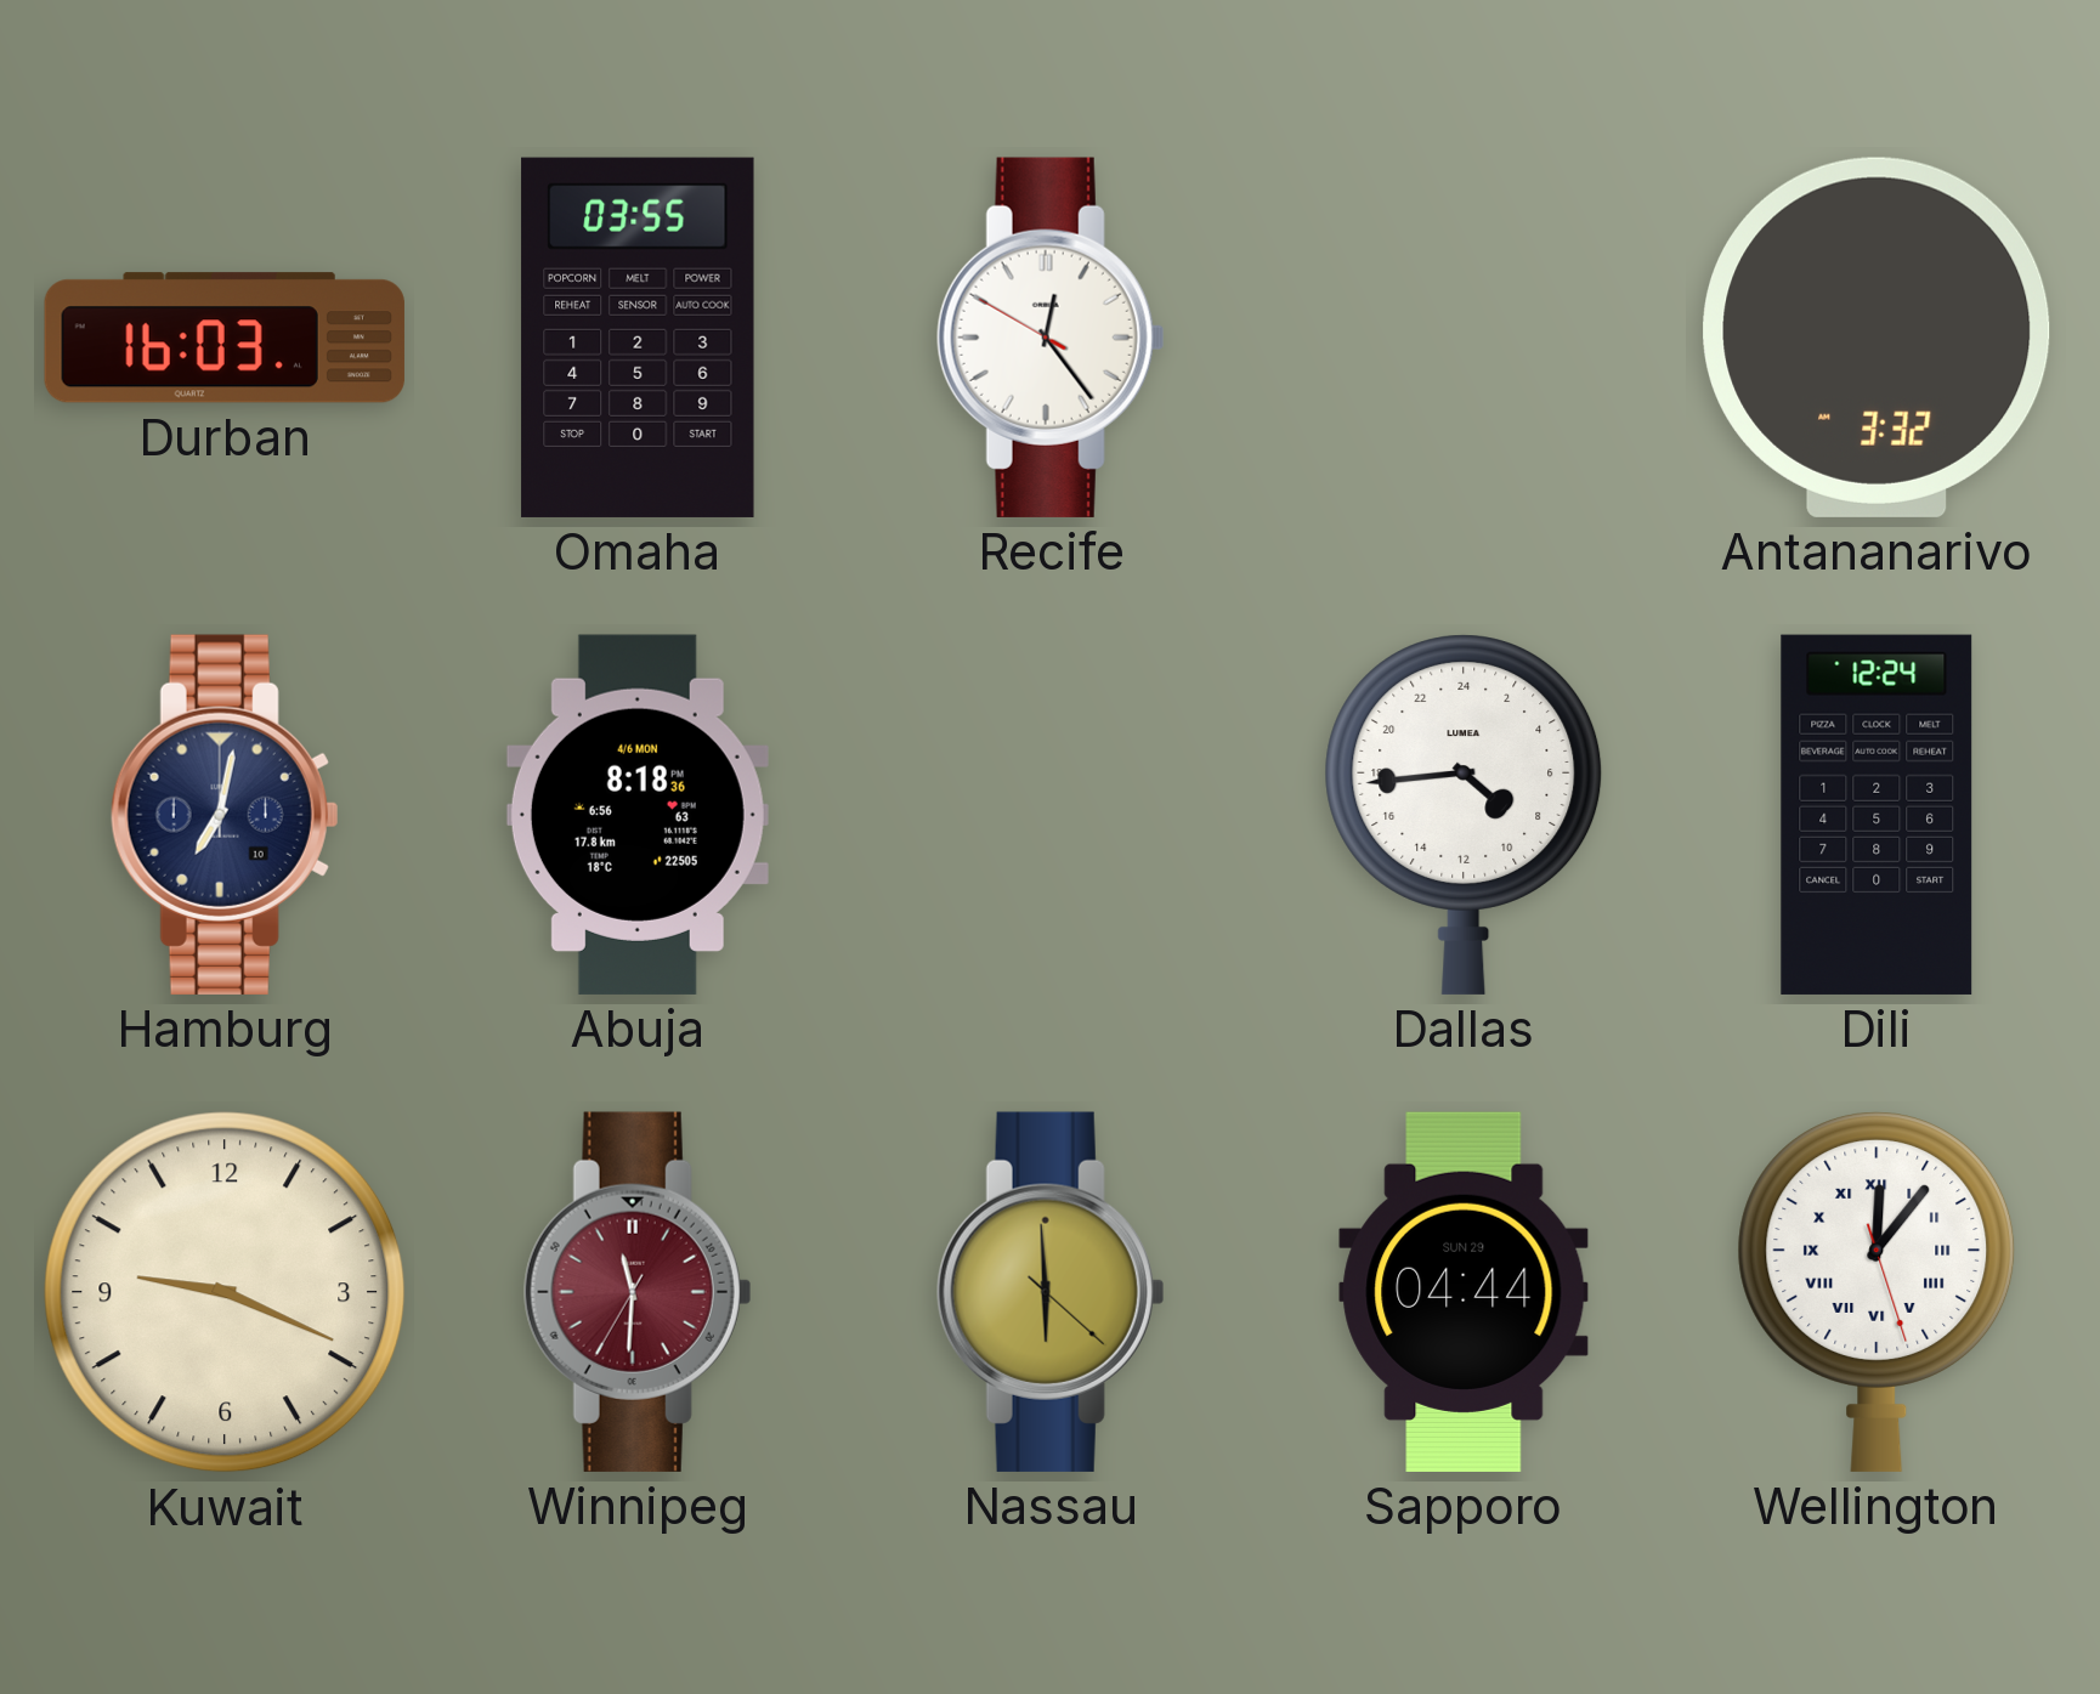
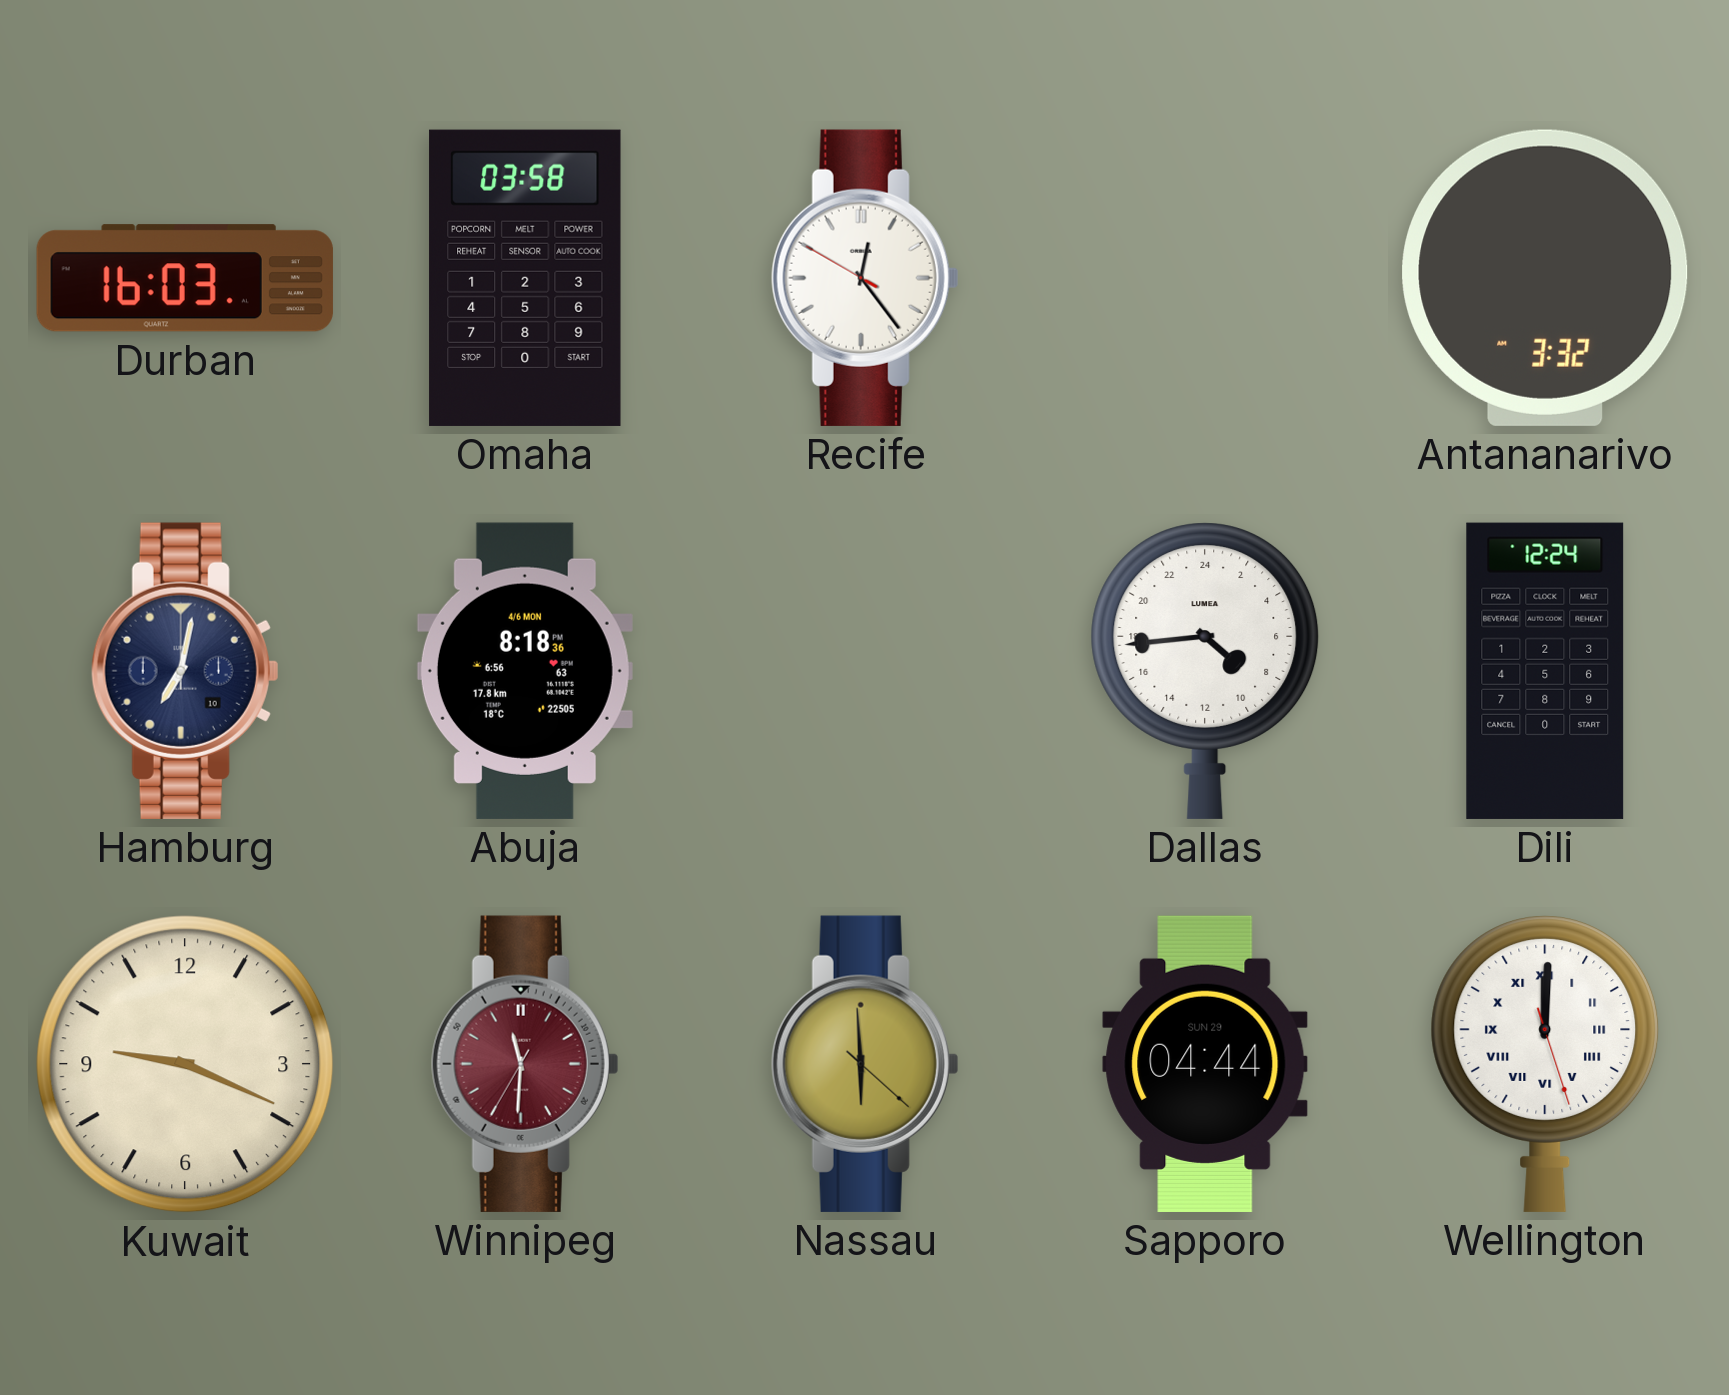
Omaha: 03:55 -> 03:58 (525, 278)
Wellington: 12:06 -> 12:00 (1545, 1064)
